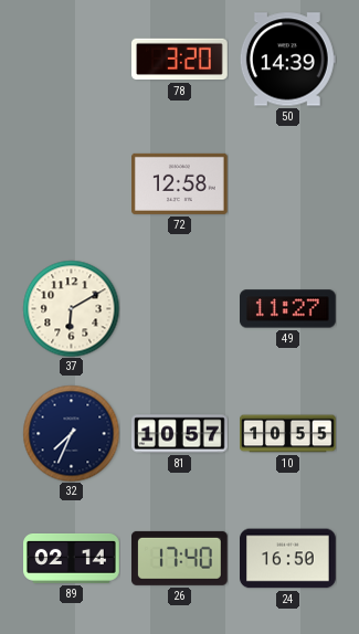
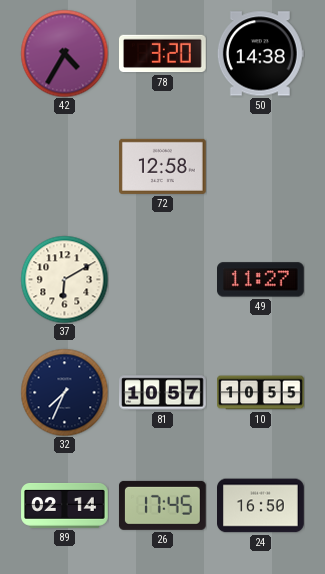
42: none -> 4:35 (64, 53)
50: 14:39 -> 14:38 (260, 54)
26: 17:40 -> 17:45 (162, 505)
